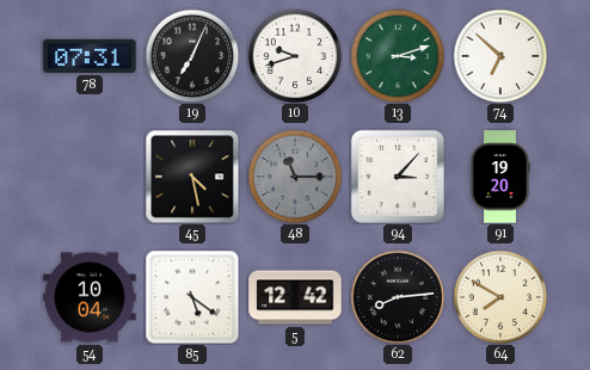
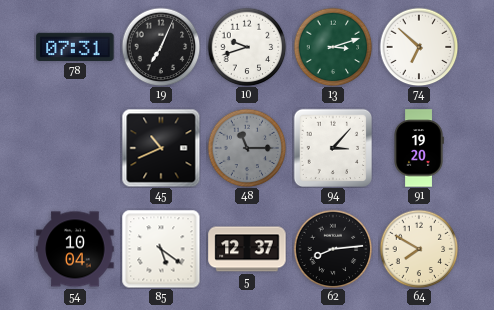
45: 4:28 -> 10:41 (161, 148)
5: 12:42 -> 12:37 (247, 249)
